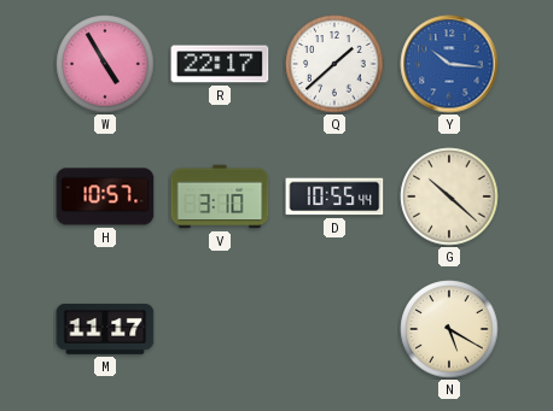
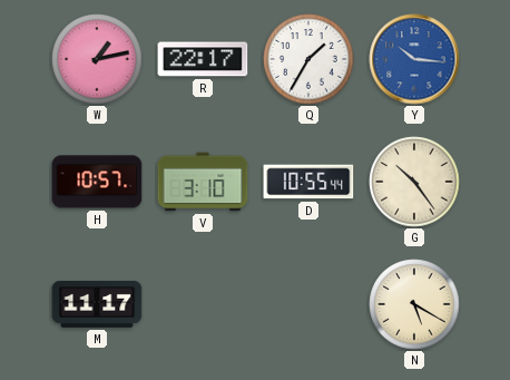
W: 4:55 -> 1:13 (97, 59)
Q: 1:38 -> 1:35 (308, 59)
G: 10:22 -> 10:24 (414, 182)
